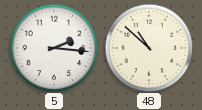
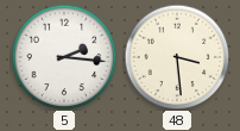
48: 10:52 -> 3:29 (177, 57)
